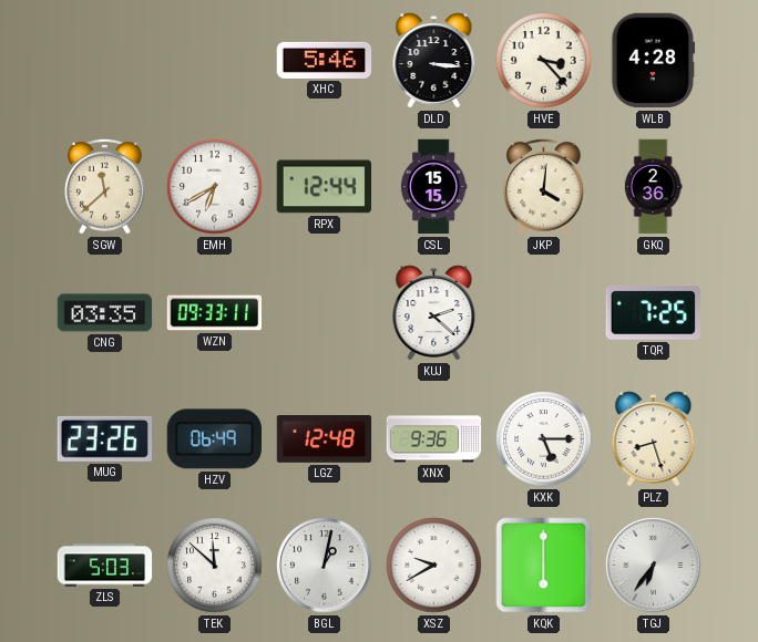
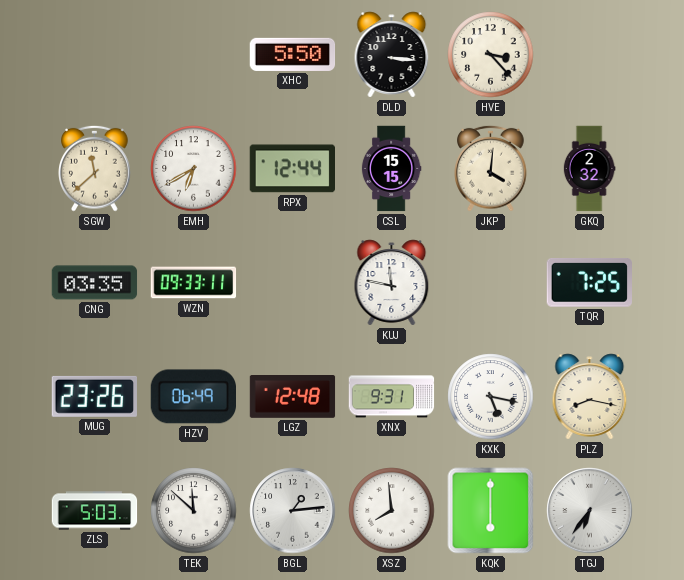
XHC: 5:46 -> 5:50 (293, 54)
WLB: 4:28 -> none (654, 61)
GKQ: 2:36 -> 2:32 (589, 169)
KUJ: 2:22 -> 11:47 (392, 283)
XNX: 9:36 -> 9:31 (392, 397)
KXK: 5:15 -> 5:17 (491, 397)
PLZ: 8:27 -> 8:17 (590, 397)
BGL: 1:02 -> 1:14 (293, 511)
XSZ: 9:40 -> 7:59 (392, 511)
